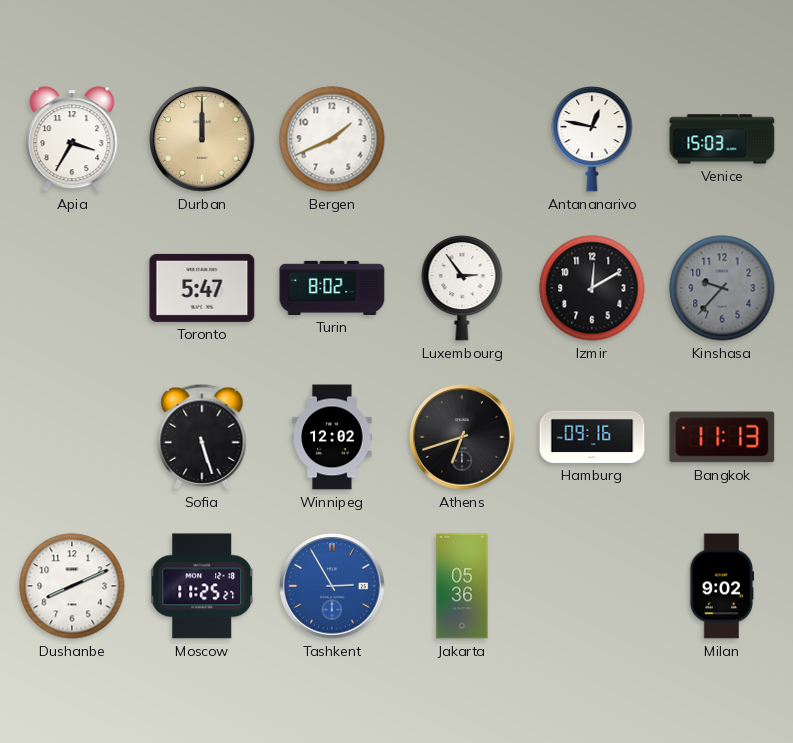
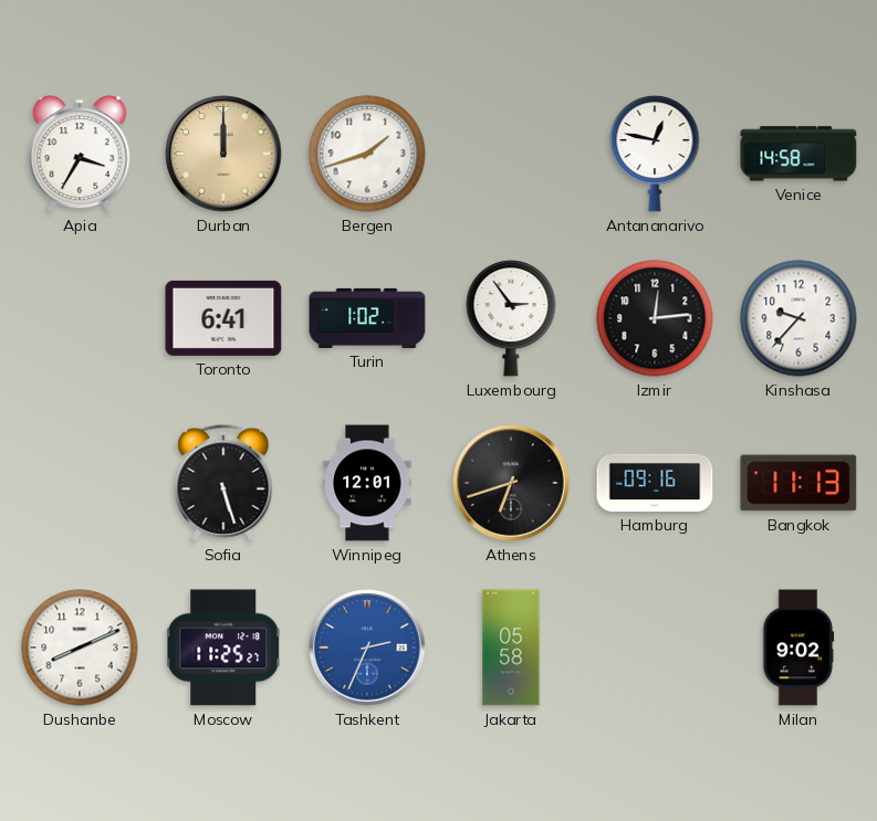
Bergen: 1:41 -> 1:42 (367, 154)
Venice: 15:03 -> 14:58 (798, 154)
Toronto: 5:47 -> 6:41 (223, 318)
Turin: 8:02 -> 1:02 (367, 318)
Izmir: 12:10 -> 12:14 (655, 318)
Kinshasa dial: grey -> white (798, 318)
Winnipeg: 12:02 -> 12:01 (367, 483)
Tashkent: 2:55 -> 2:34 (367, 648)
Jakarta: 05:36 -> 05:58 (511, 648)
